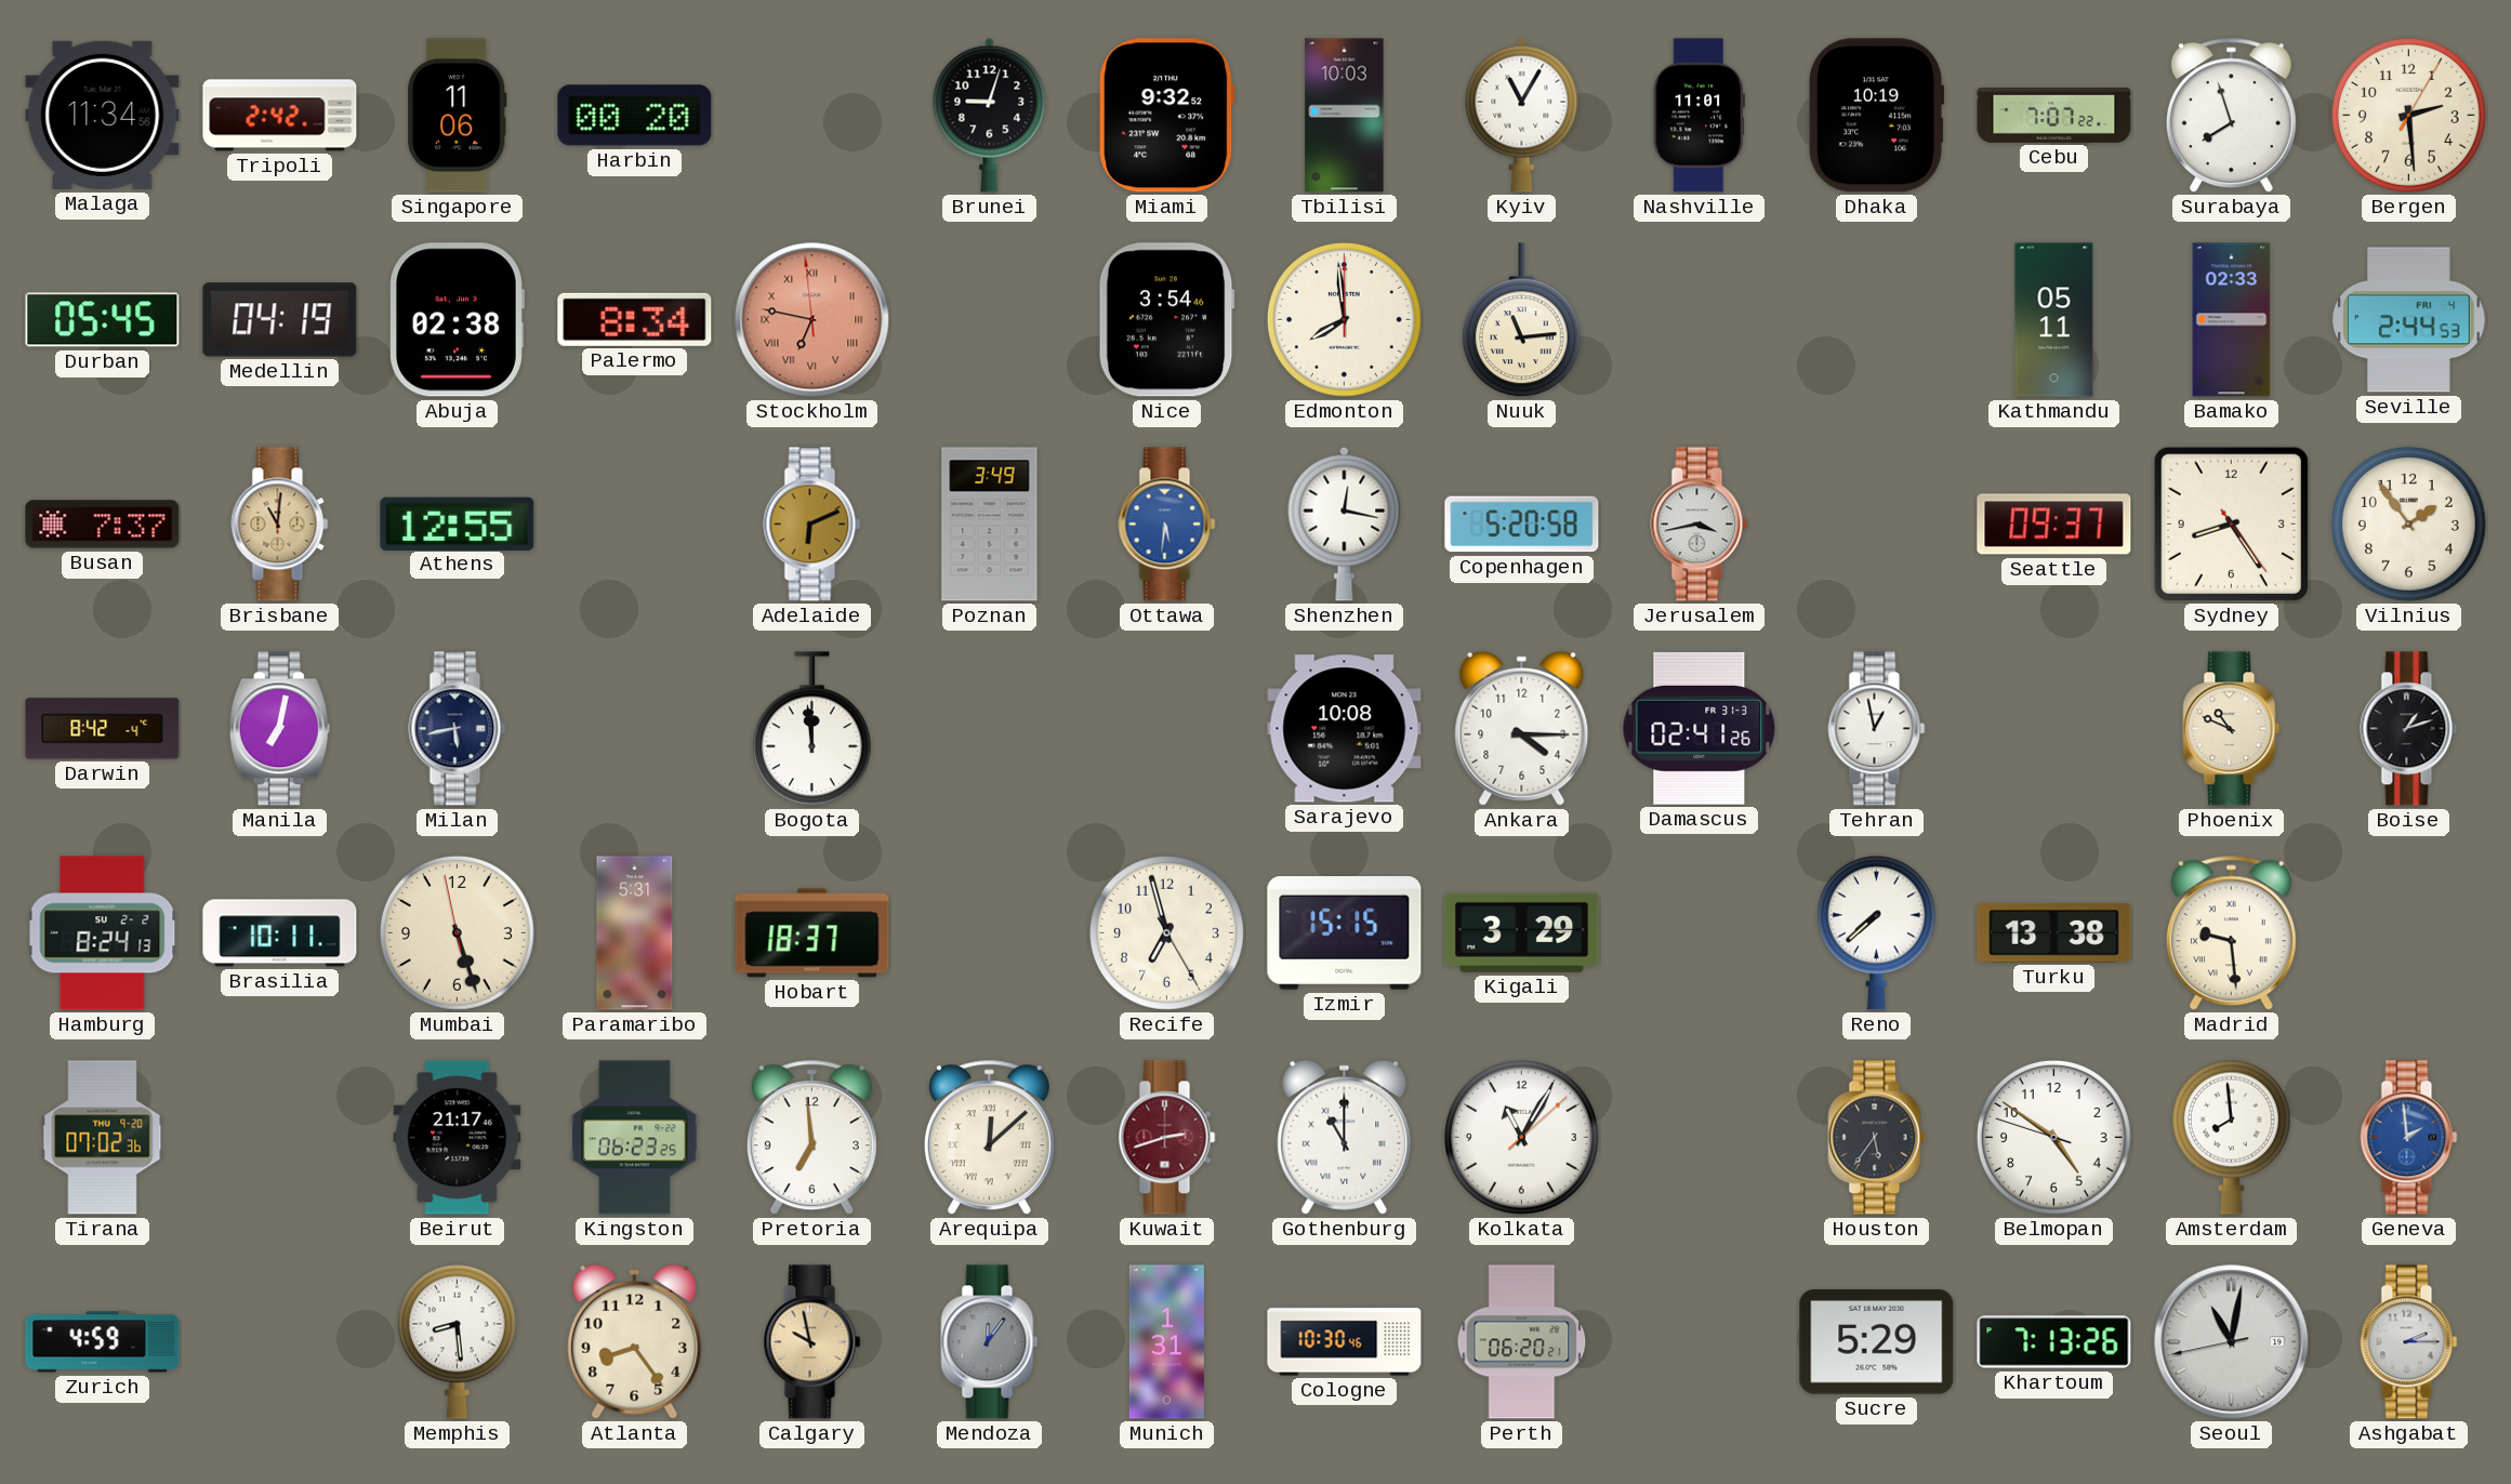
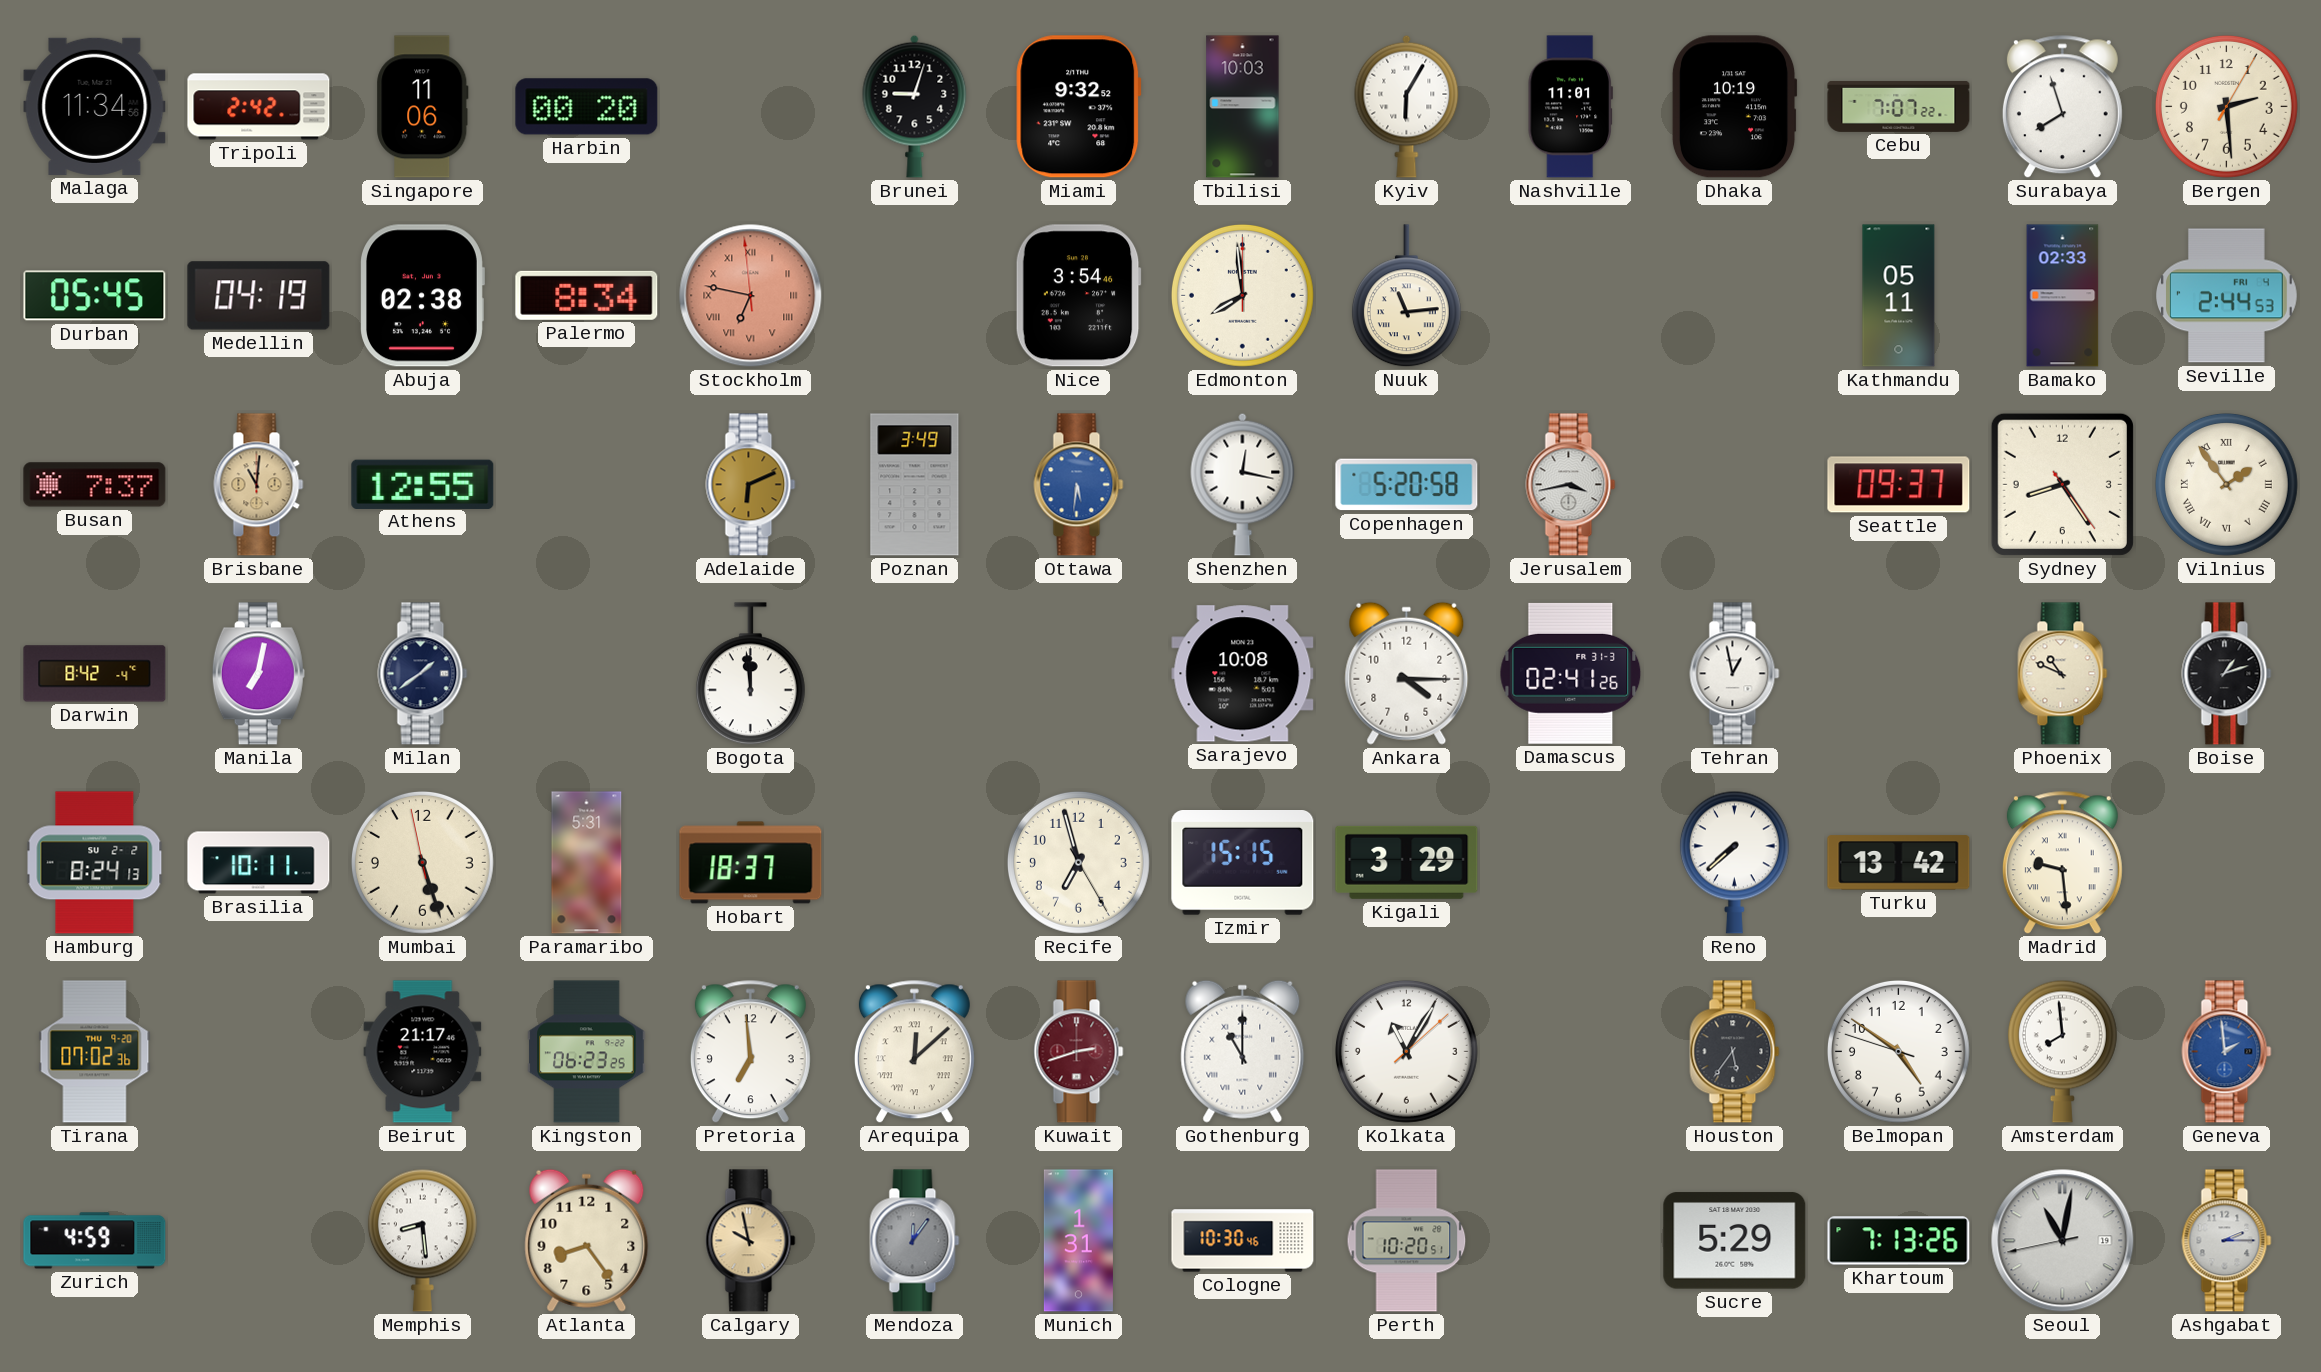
Kyiv: 11:05 -> 6:05 (1407, 106)
Vilnius numerals: Arabic -> Roman (2226, 484)
Milan: 5:43 -> 1:39 (423, 674)
Turku: 13:38 -> 13:42 (1899, 863)
Perth: 06:20 -> 10:20 (1407, 1241)
